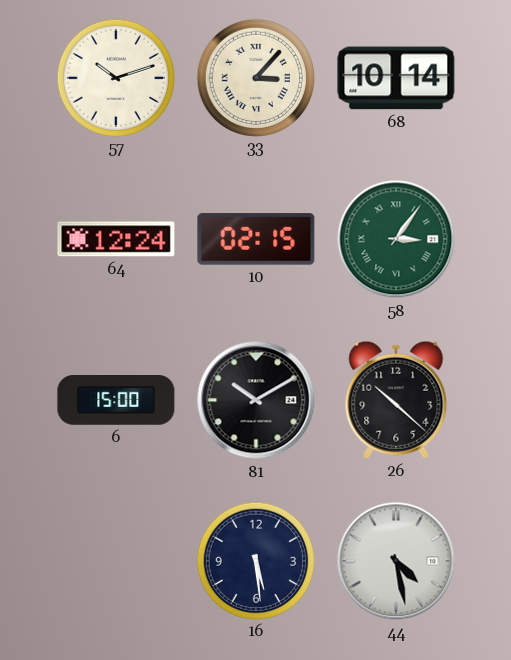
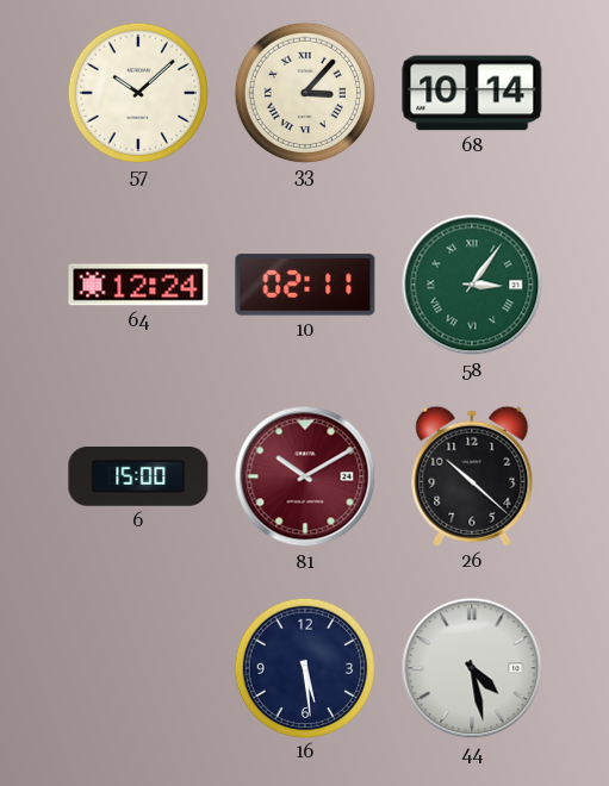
57: 10:12 -> 10:08 (137, 92)
10: 02:15 -> 02:11 (305, 285)
81 dial: black -> burgundy (305, 476)
